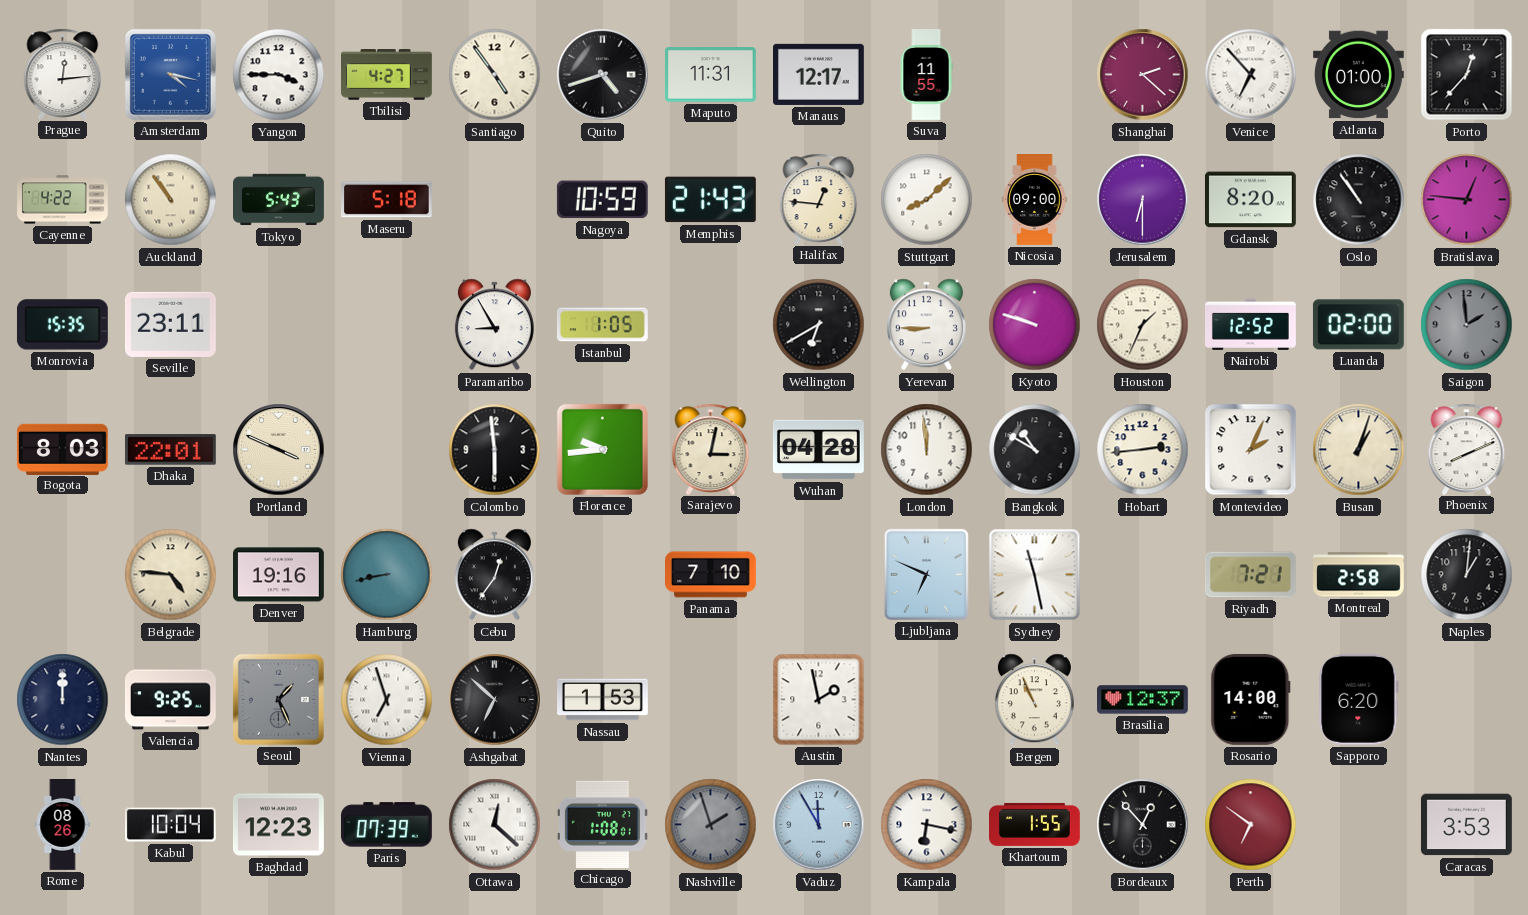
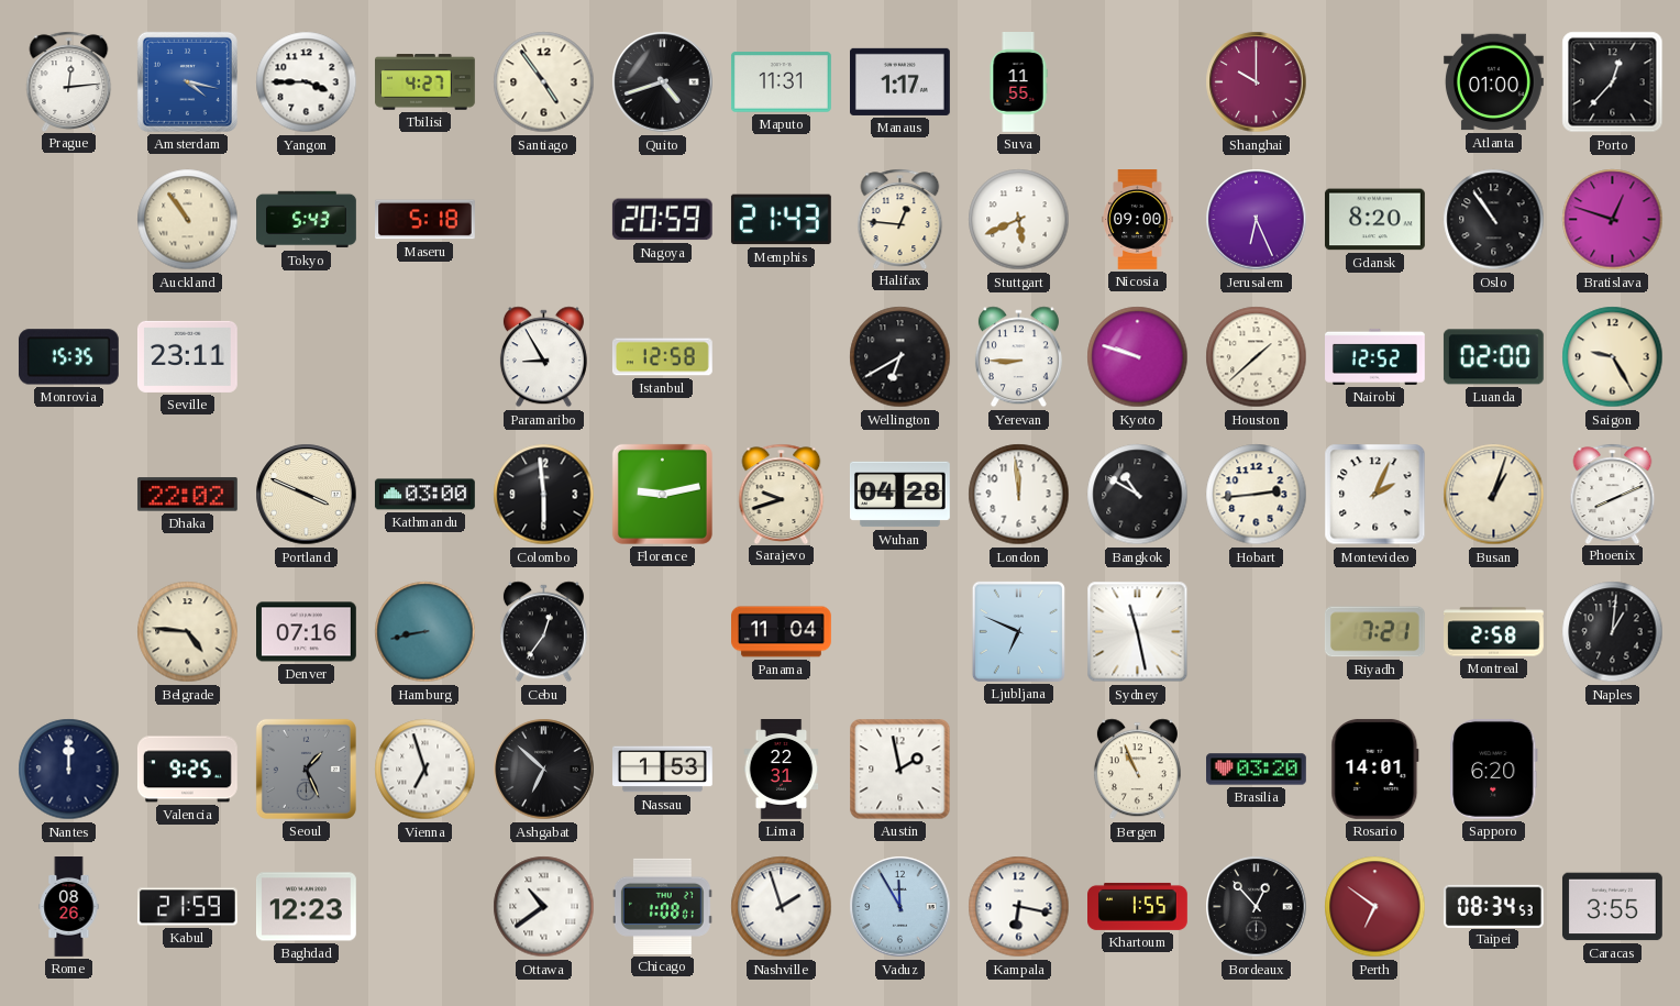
Manaus: 12:17 -> 1:17 (900, 81)
Shanghai: 2:22 -> 10:00 (1257, 82)
Venice: 6:53 -> none (1251, 75)
Cayenne: 4:22 -> none (63, 200)
Nagoya: 10:59 -> 20:59 (662, 220)
Stuttgart: 8:08 -> 5:41 (1019, 220)
Jerusalem: 6:30 -> 6:26 (1257, 220)
Bratislava: 12:46 -> 12:48 (1613, 220)
Istanbul: 1:05 -> 12:58 (662, 357)
Houston: 1:34 -> 1:38 (1257, 357)
Saigon: 1:59 -> 9:25 (1613, 357)
Saigon dial: grey -> cream (1613, 357)
Bogota: 8:03 -> none (62, 449)
Dhaka: 22:01 -> 22:02 (187, 495)
Kathmandu: none -> 03:00 (424, 495)
Florence: 9:44 -> 9:13 (662, 494)
Sarajevo: 3:02 -> 9:42 (782, 494)
Denver: 19:16 -> 07:16 (307, 632)
Panama: 7:10 -> 11:04 (782, 632)
Lima: none -> 22:31 (782, 770)
Brasilia: 12:37 -> 03:20 (1257, 770)
Rosario: 14:00 -> 14:01 (1375, 769)
Kabul: 10:04 -> 21:59 (188, 907)
Paris: 07:39 -> none (386, 825)
Ottawa: 12:22 -> 10:39 (544, 907)
Nashville dial: grey -> white (782, 907)
Taipei: none -> 08:34 (1493, 906)
Caracas: 3:53 -> 3:55 (1612, 907)
